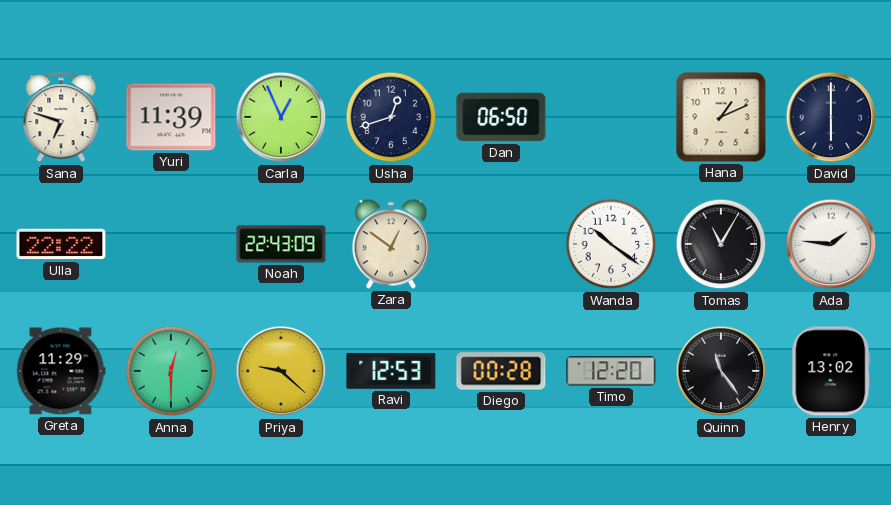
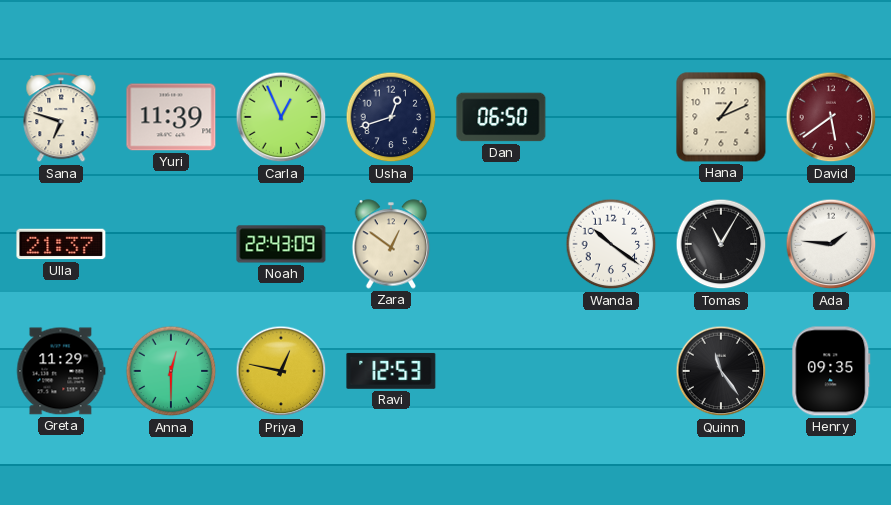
David: 6:00 -> 5:39 (831, 117)
David dial: navy -> burgundy (831, 117)
Ulla: 22:22 -> 21:37 (61, 244)
Priya: 9:22 -> 12:47 (281, 371)
Diego: 00:28 -> none (501, 371)
Timo: 12:20 -> none (611, 371)
Henry: 13:02 -> 09:35 (831, 371)
